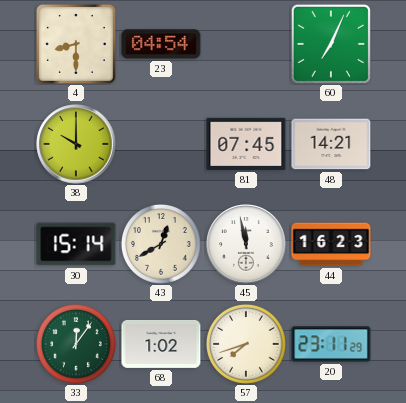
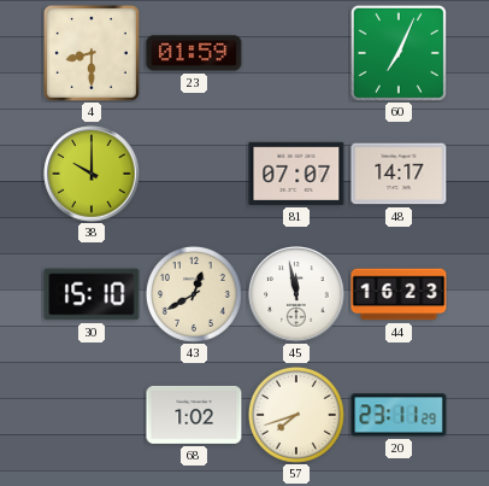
23: 04:54 -> 01:59 (194, 53)
81: 07:45 -> 07:07 (296, 174)
48: 14:21 -> 14:17 (399, 174)
30: 15:14 -> 15:10 (92, 294)
33: 12:06 -> none (76, 344)
